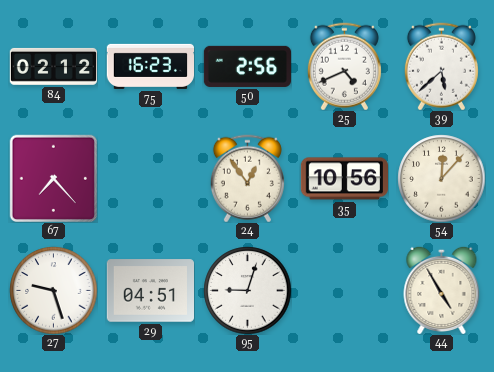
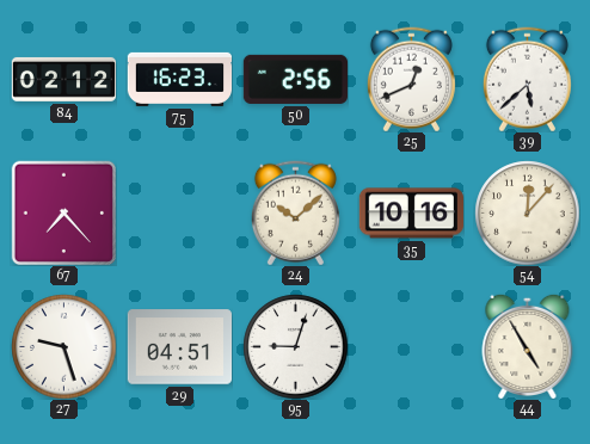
25: 4:41 -> 12:41 (411, 79)
24: 12:54 -> 10:08 (295, 212)
35: 10:56 -> 10:16 (411, 214)
